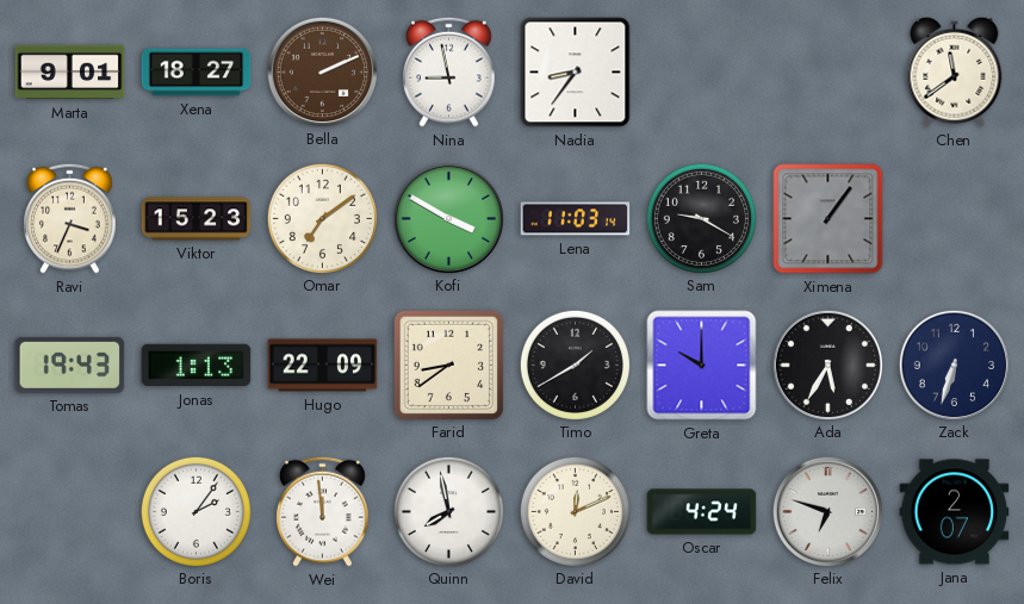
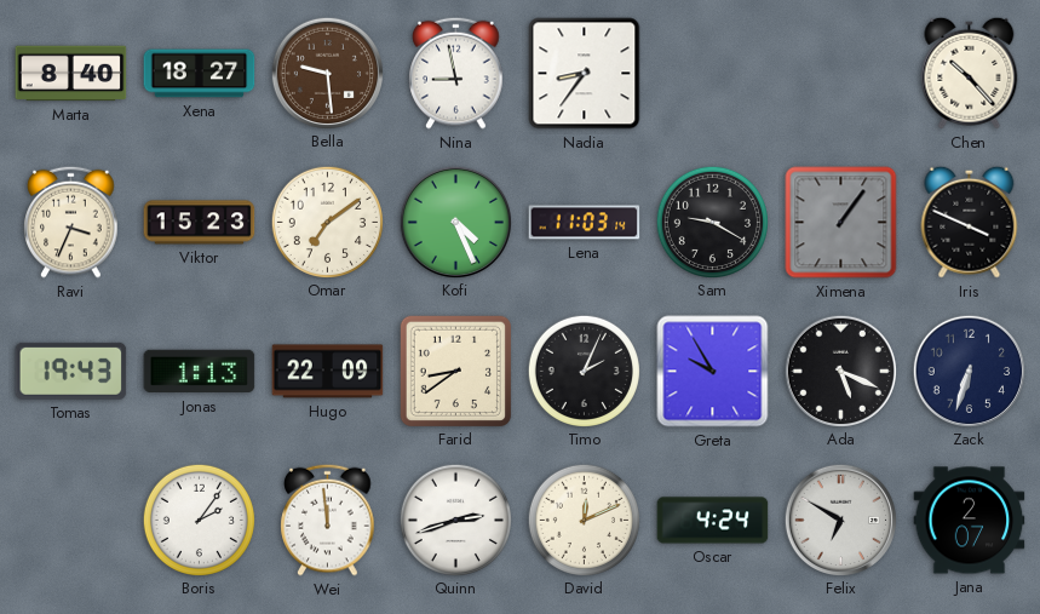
Marta: 9:01 -> 8:40 (71, 74)
Bella: 2:11 -> 9:29 (327, 73)
Chen: 11:39 -> 10:23 (970, 73)
Kofi: 3:50 -> 4:26 (455, 222)
Iris: none -> 3:49 (970, 222)
Timo: 1:40 -> 2:04 (584, 371)
Greta: 10:00 -> 9:55 (713, 372)
Ada: 5:35 -> 5:19 (840, 371)
Quinn: 7:58 -> 2:42 (455, 520)
Felix: 6:48 -> 6:50 (840, 520)
